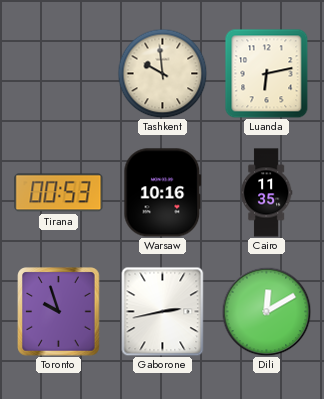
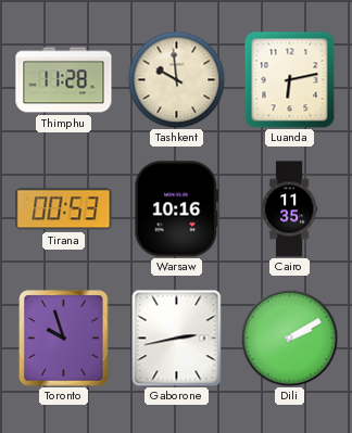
Thimphu: none -> 11:28 (64, 80)
Dili: 12:10 -> 2:10 (289, 338)
